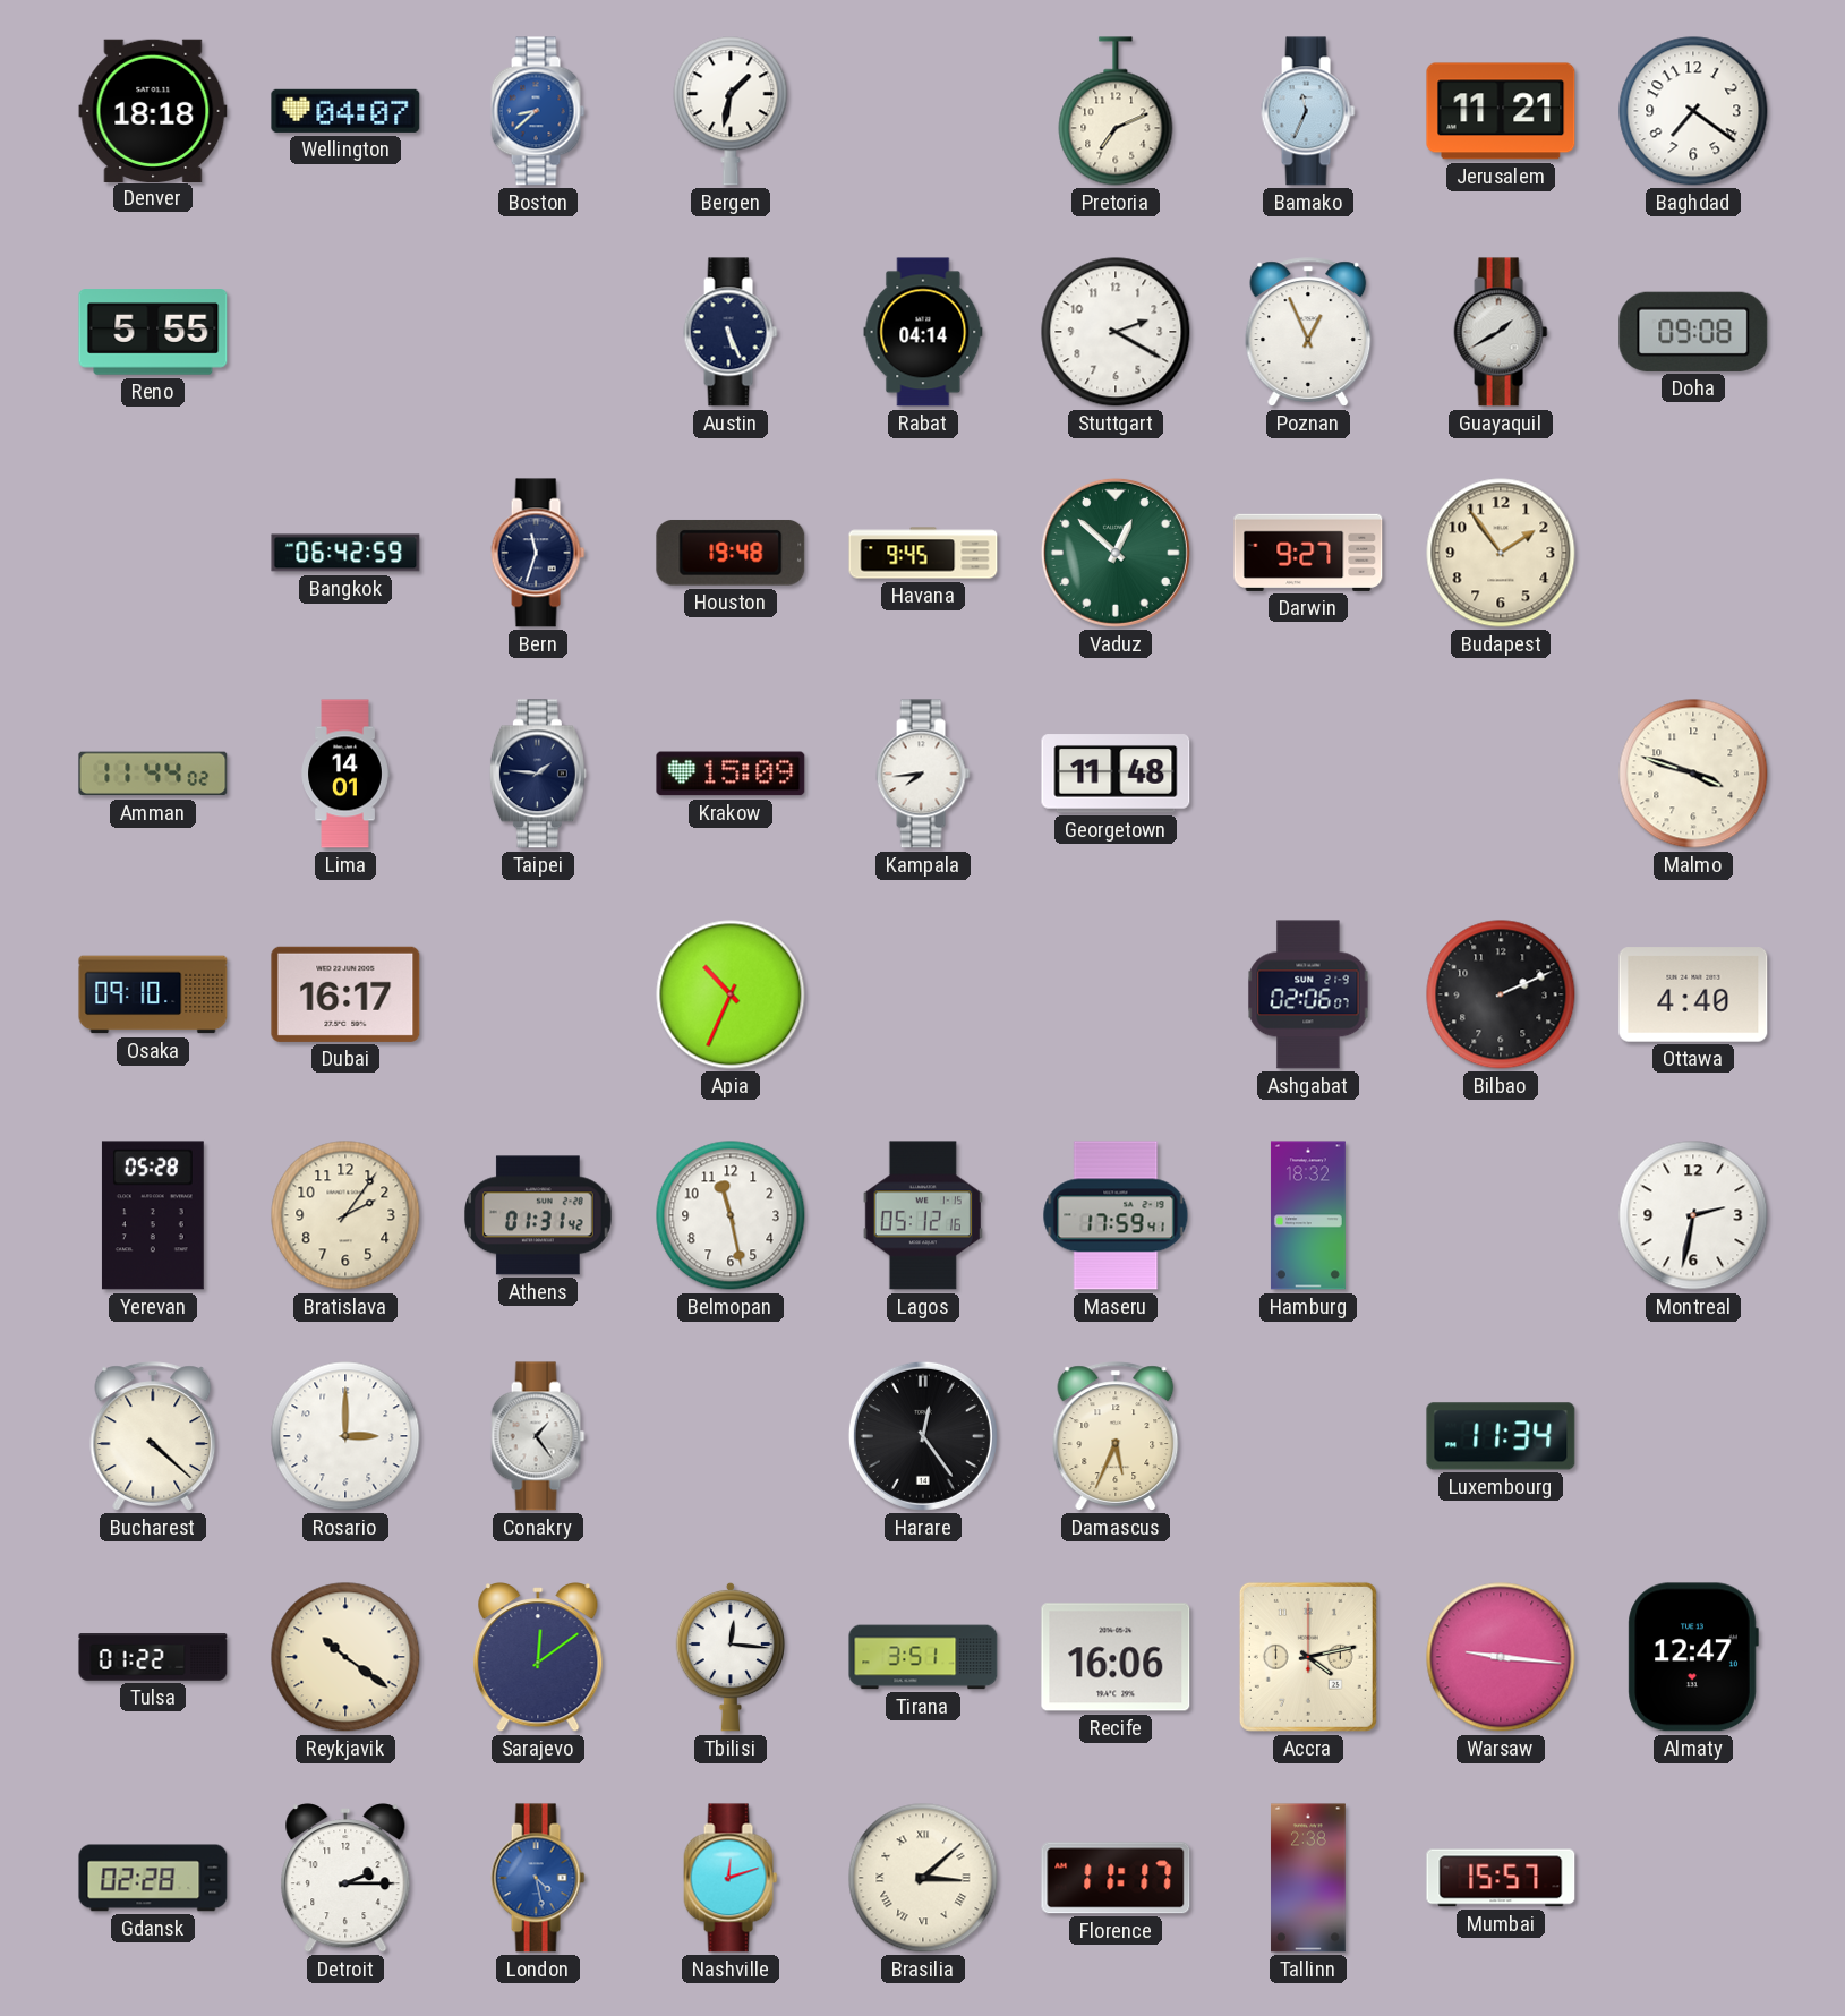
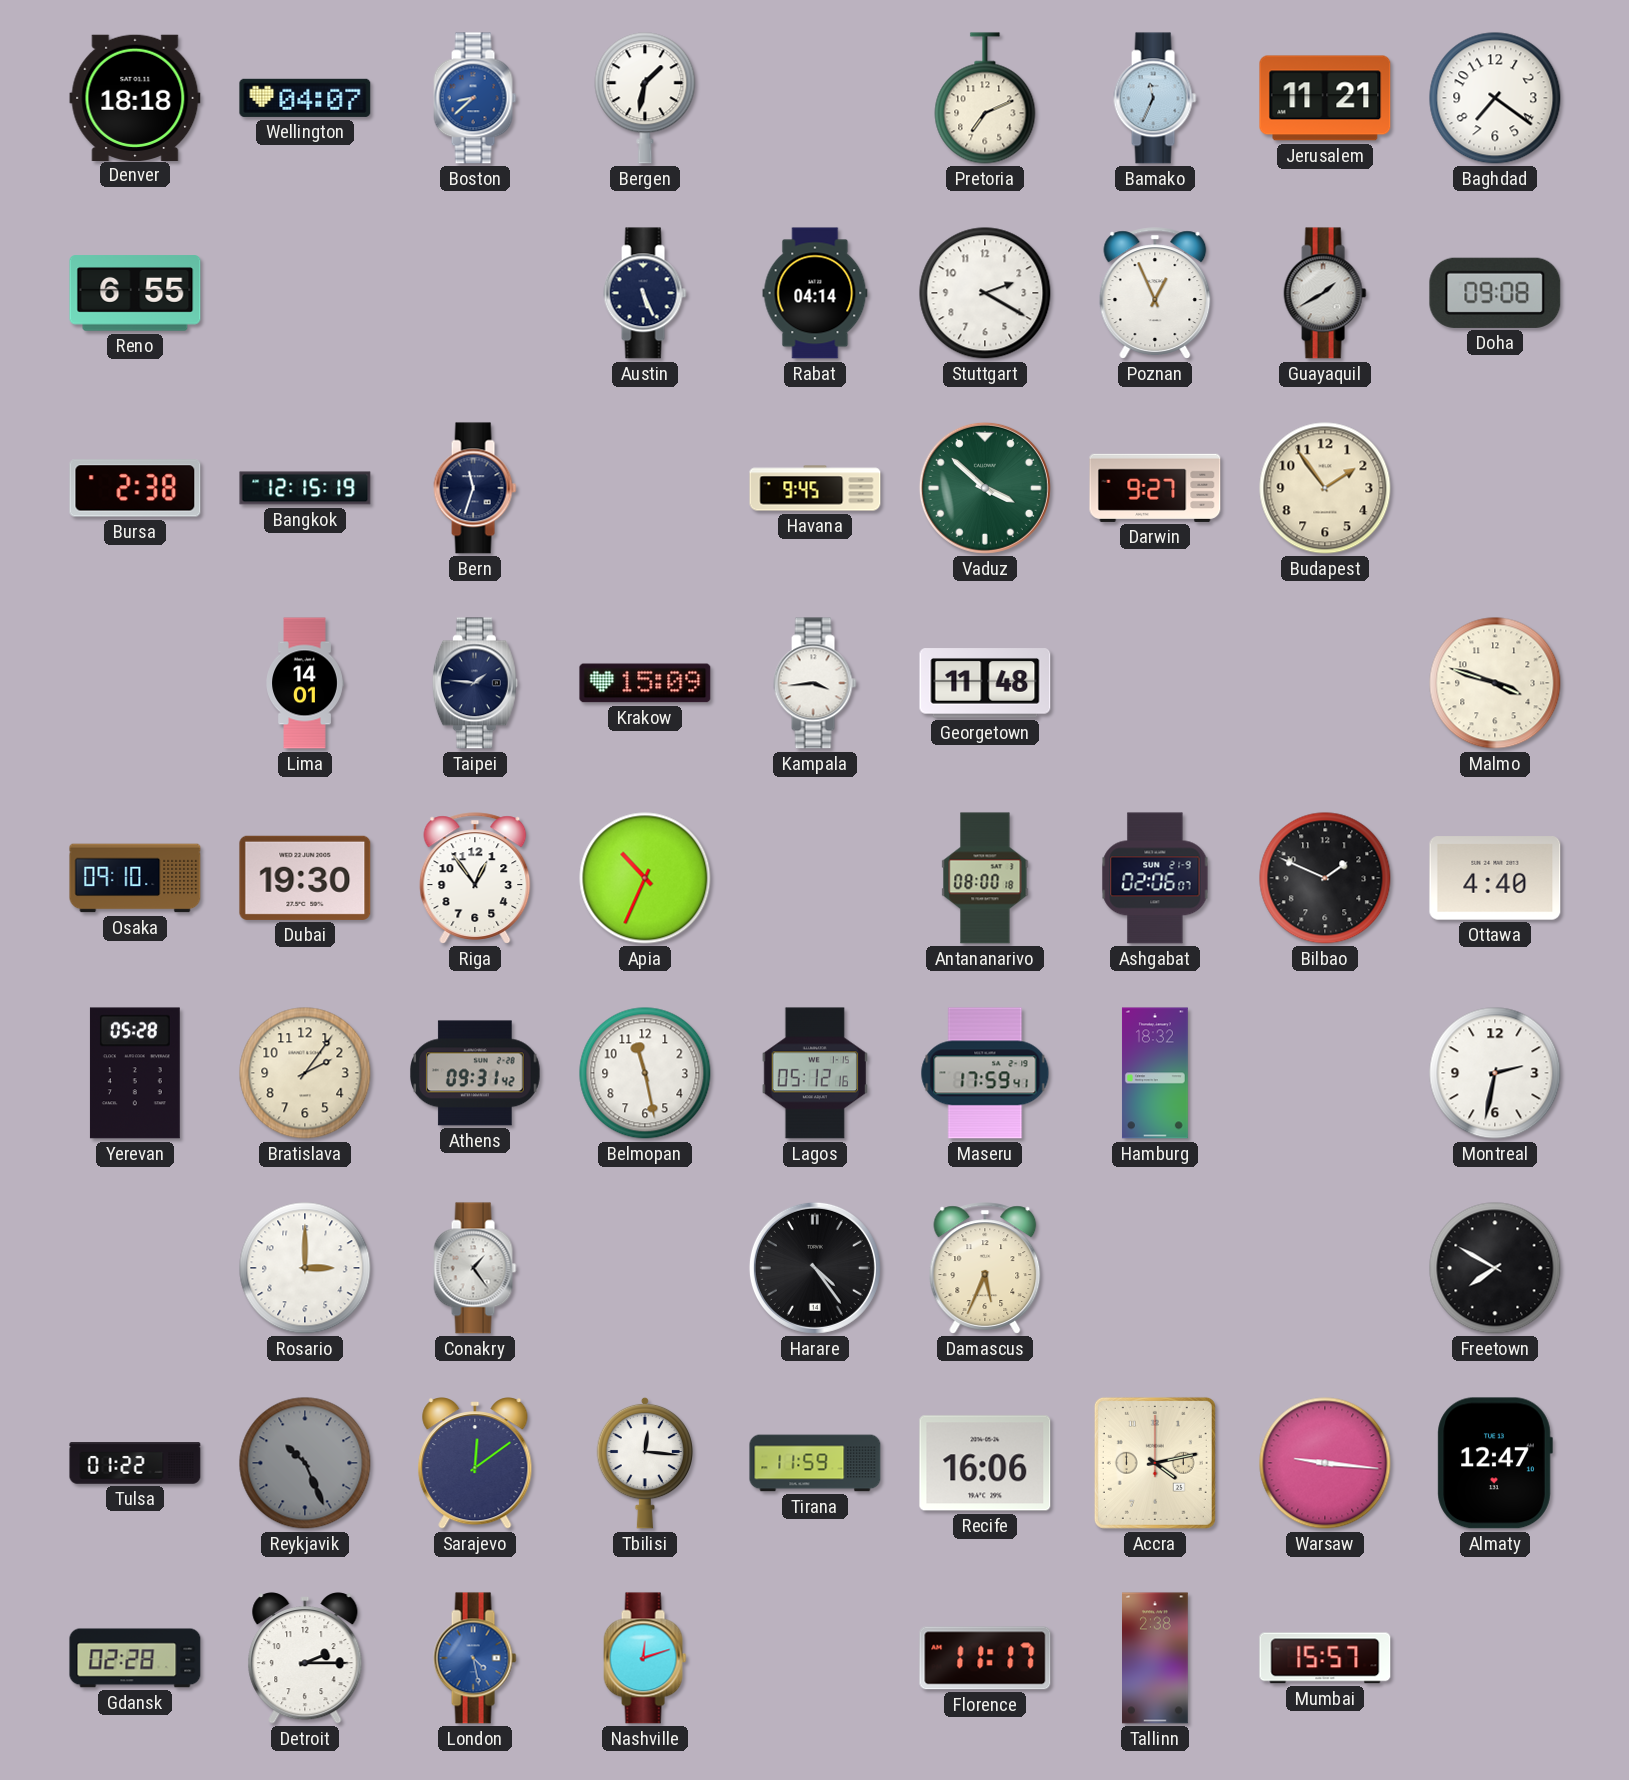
Reno: 5:55 -> 6:55 (135, 293)
Bursa: none -> 2:38 (135, 488)
Bangkok: 06:42 -> 12:15 (305, 488)
Houston: 19:48 -> none (731, 553)
Vaduz: 12:52 -> 3:52 (985, 488)
Amman: 11:44 -> none (153, 774)
Kampala: 7:44 -> 3:44 (815, 683)
Dubai: 16:17 -> 19:30 (305, 878)
Riga: none -> 12:54 (475, 878)
Antananarivo: none -> 08:00 (985, 878)
Bilbao: 2:11 -> 1:49 (1325, 878)
Athens: 01:31 -> 09:31 (476, 1073)
Bucharest: 4:22 -> none (153, 1436)
Harare: 12:24 -> 4:24 (815, 1268)
Luxembourg: 11:34 -> none (1501, 1436)
Freetown: none -> 7:50 (1495, 1268)
Reykjavik: 10:21 -> 10:26 (305, 1463)
Reykjavik dial: cream -> grey (305, 1463)
Tirana: 3:51 -> 11:59 (815, 1463)
Brasilia: 3:08 -> none (923, 1878)
